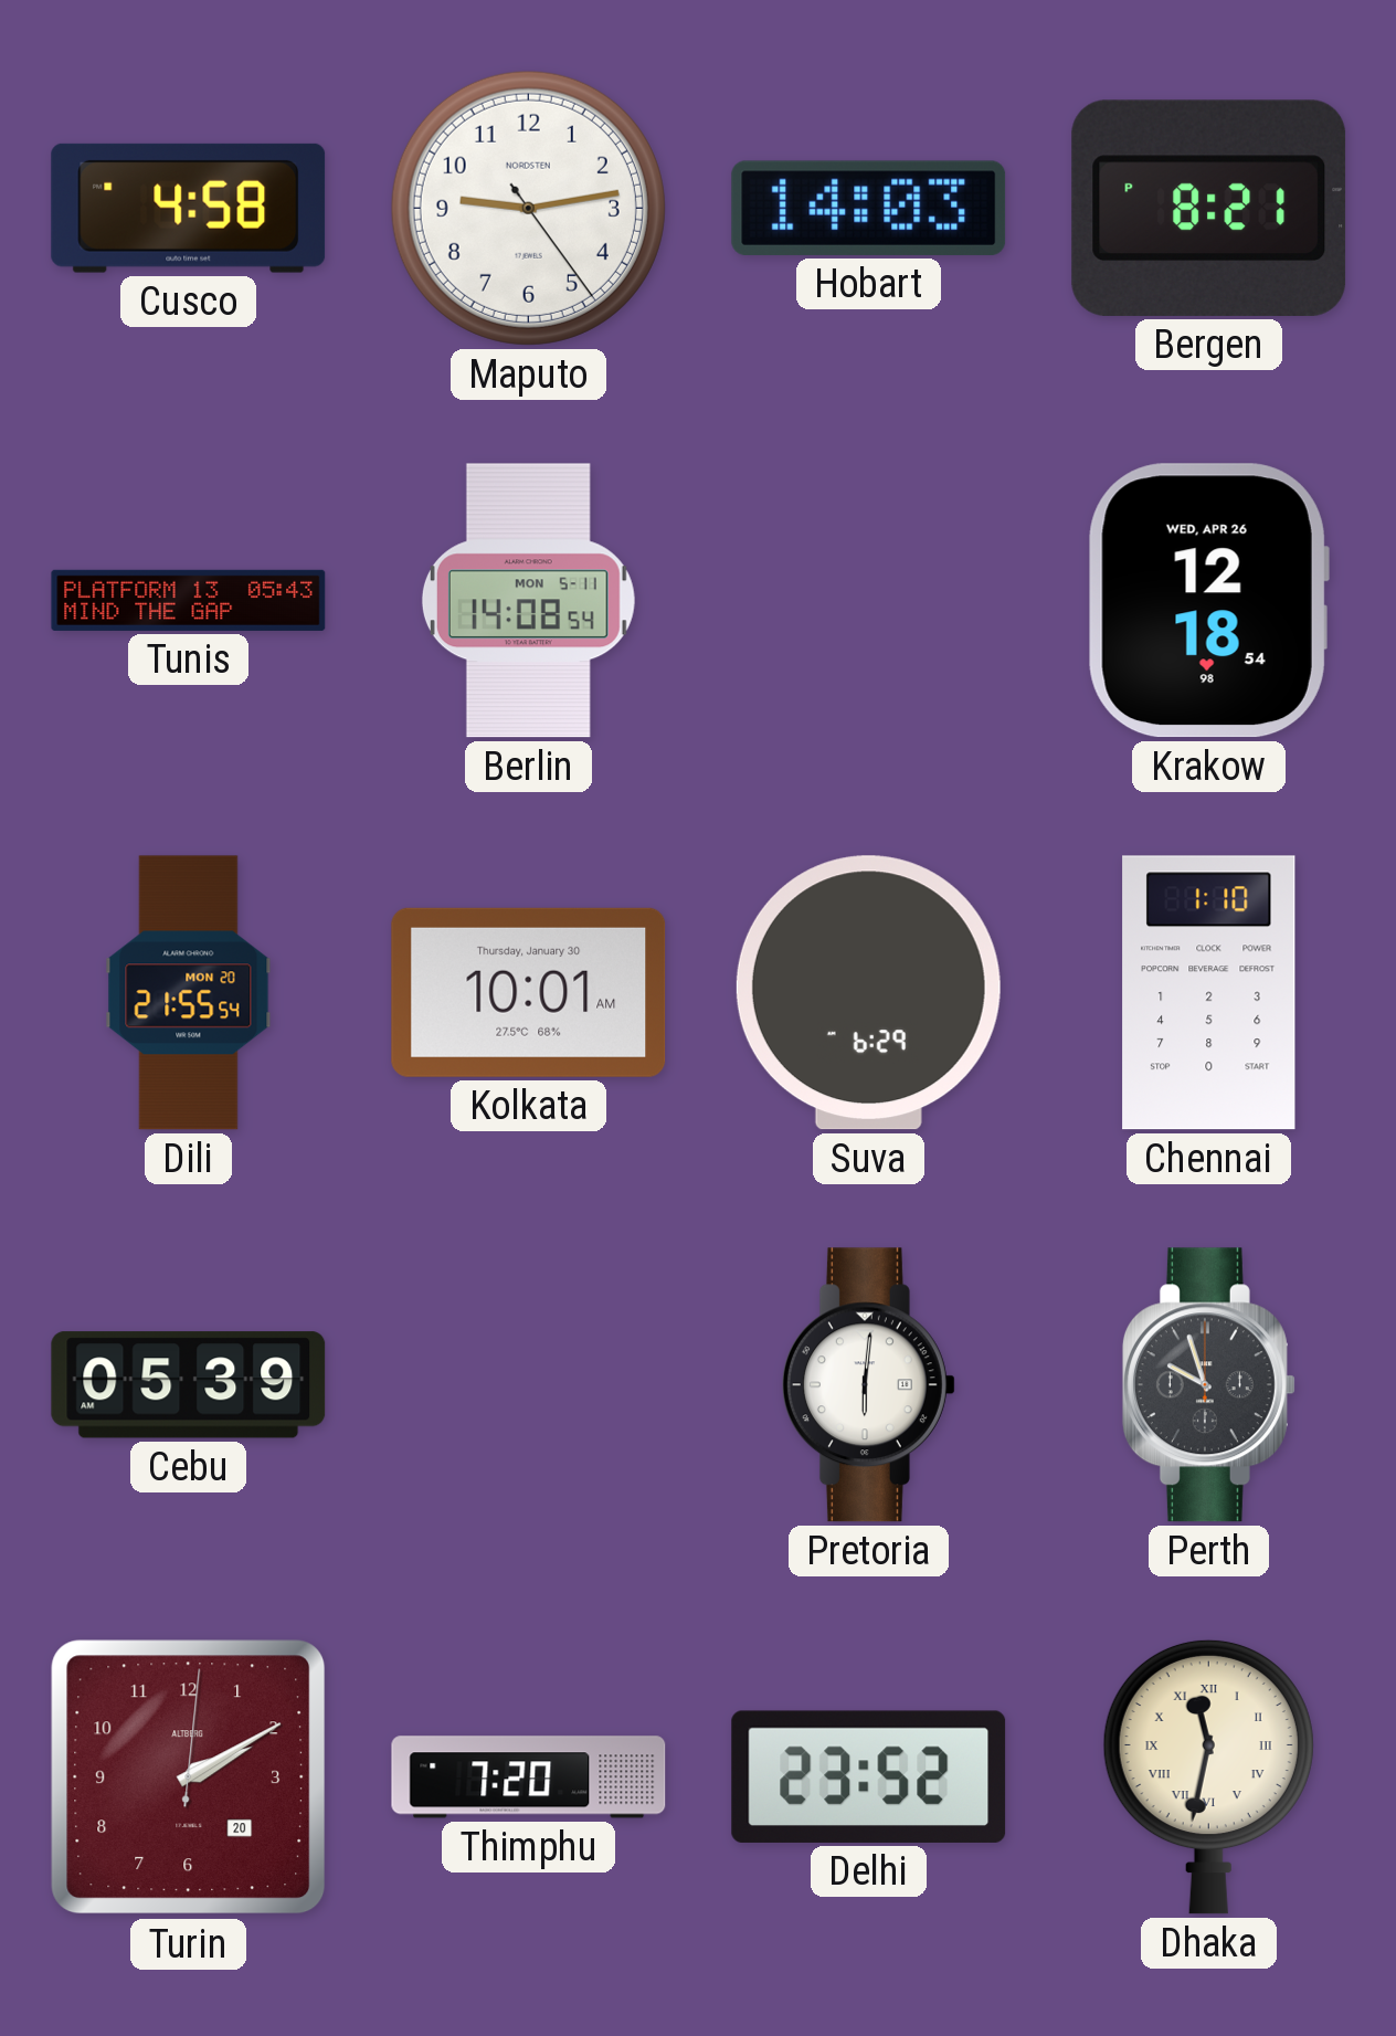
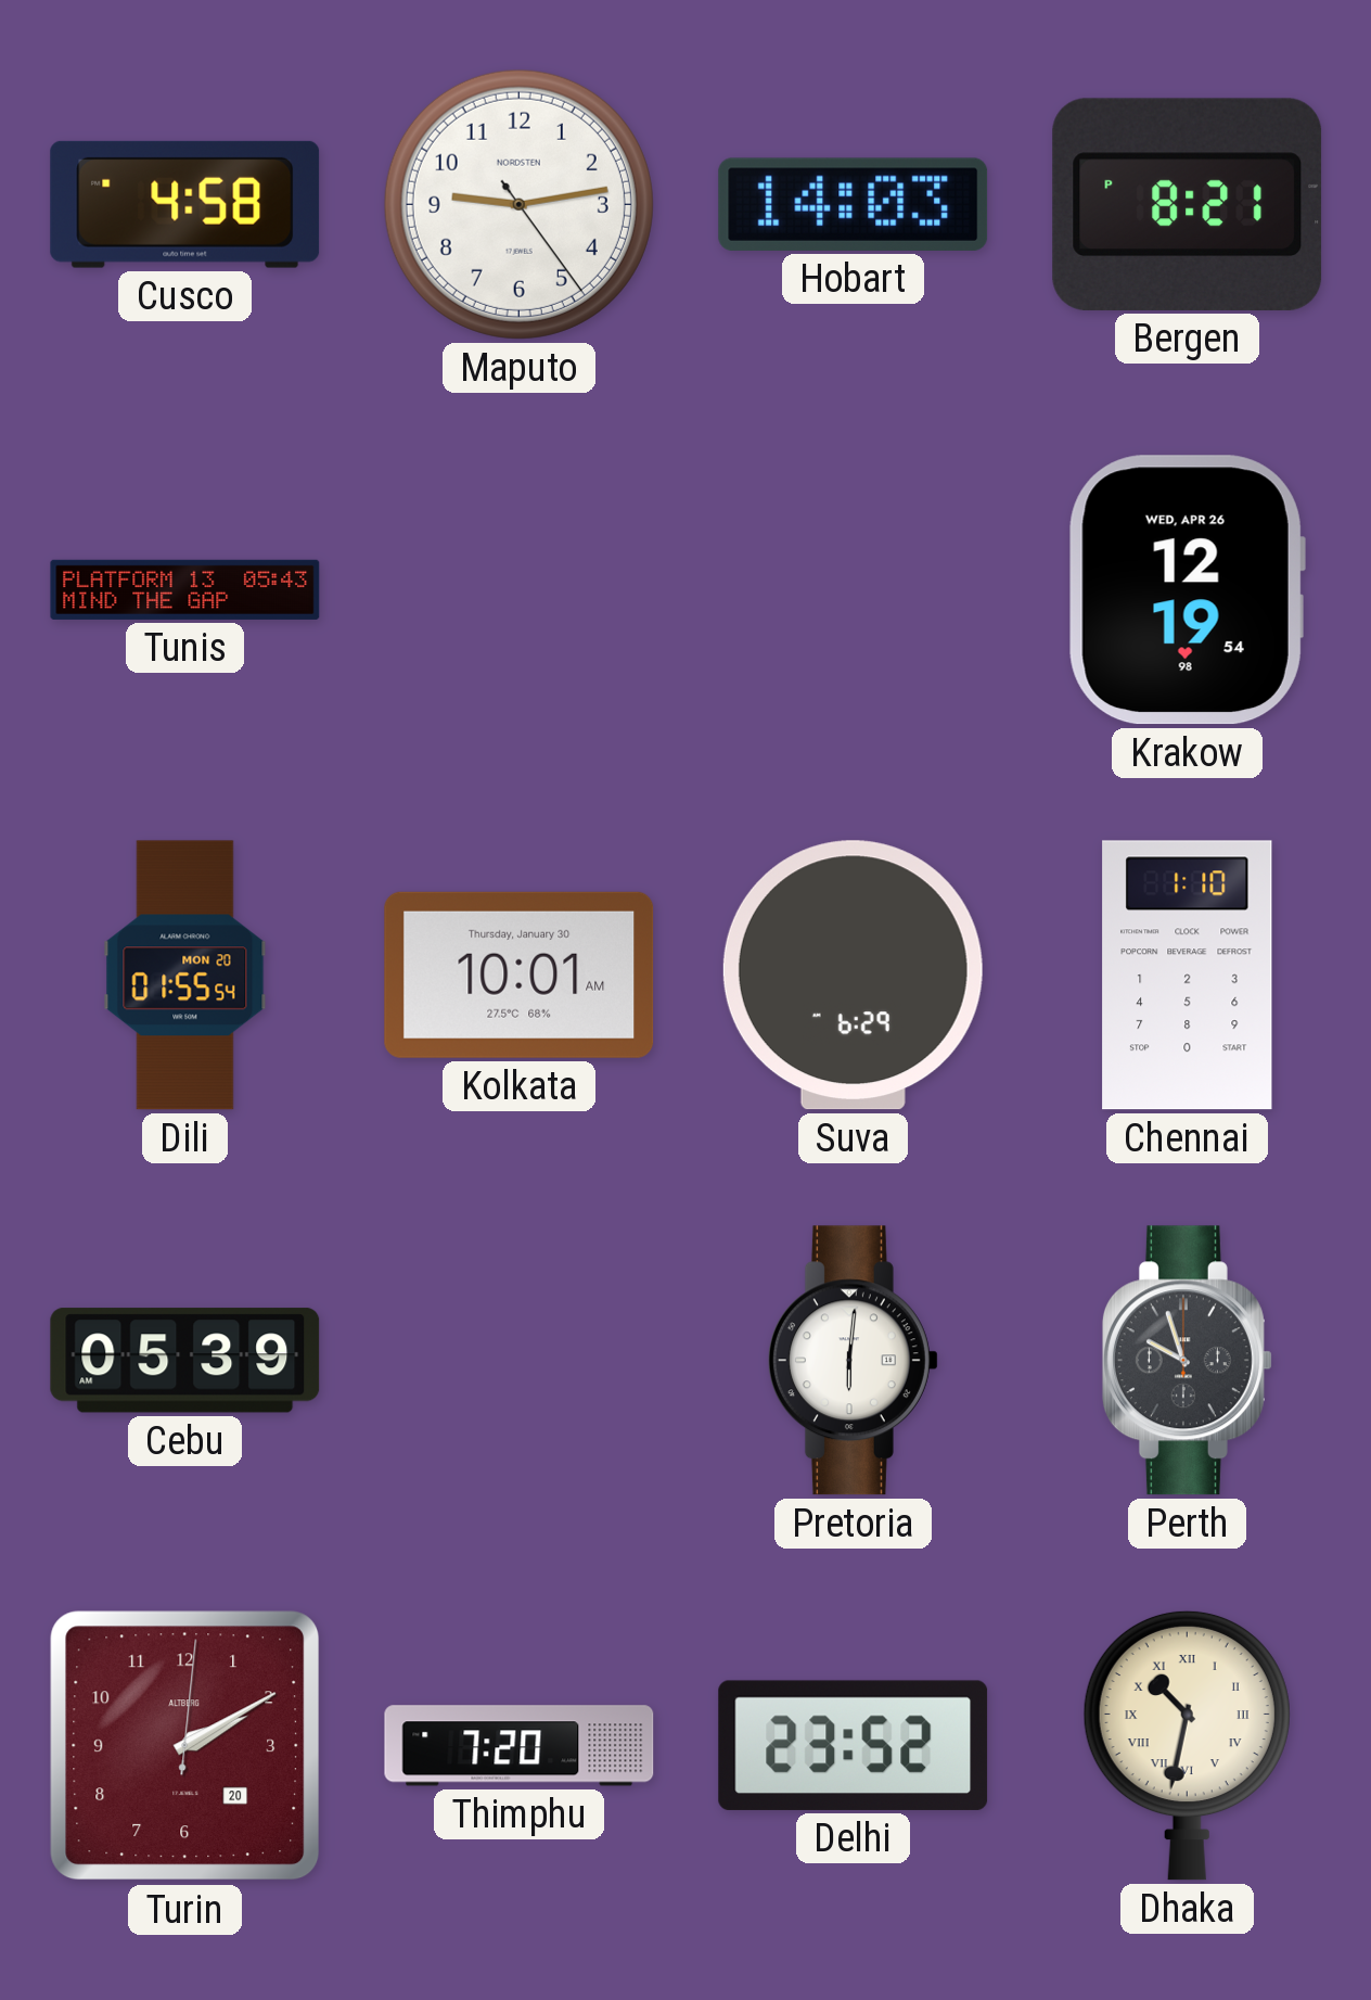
Berlin: 14:08 -> none (528, 601)
Krakow: 12:18 -> 12:19 (1187, 590)
Dili: 21:55 -> 01:55 (185, 976)
Dhaka: 11:32 -> 10:32 (1187, 1745)
